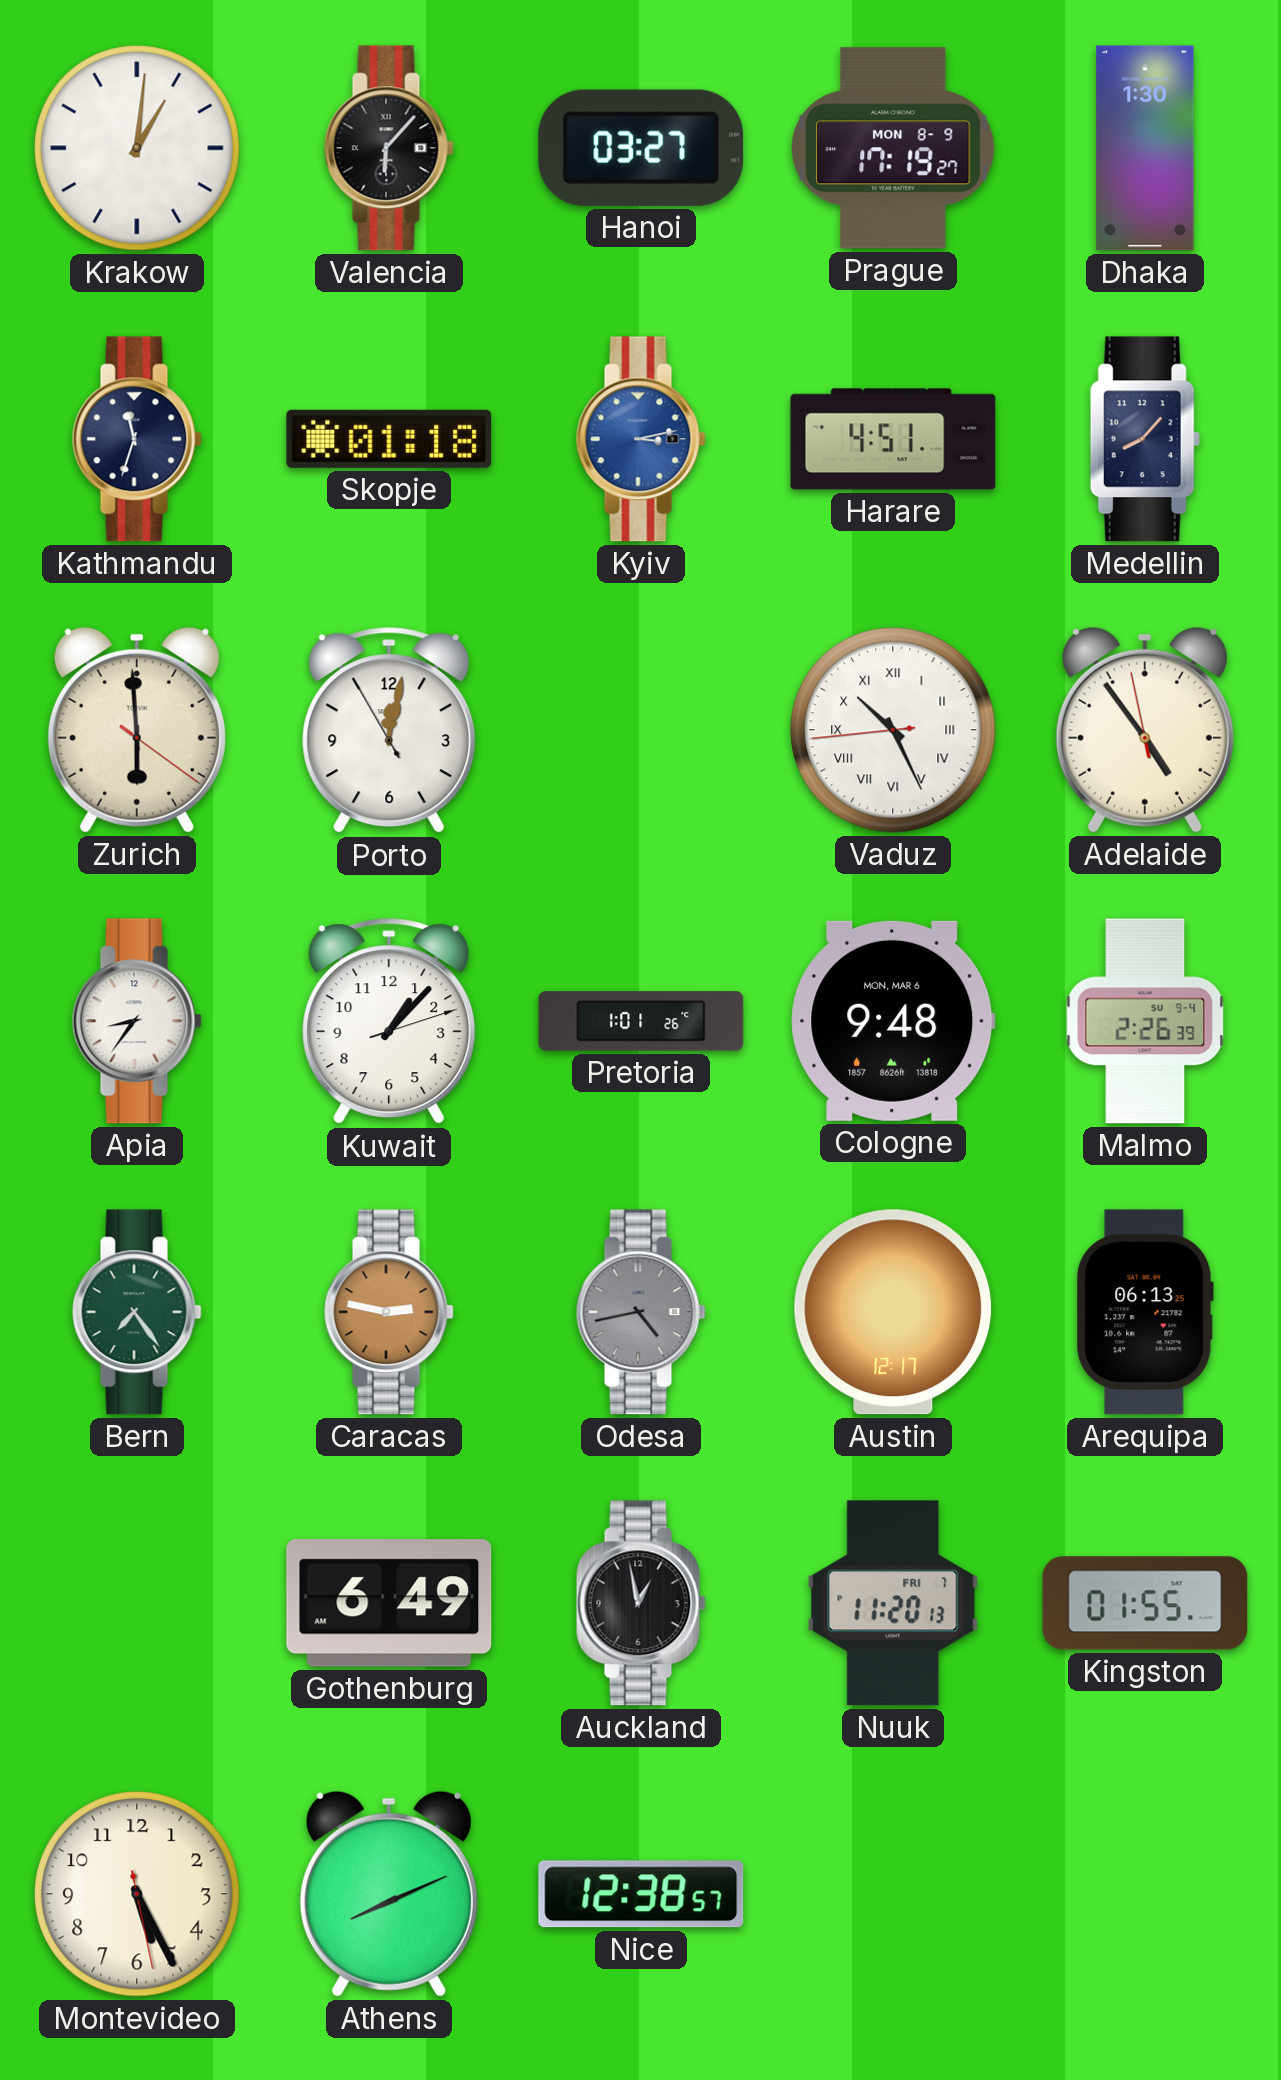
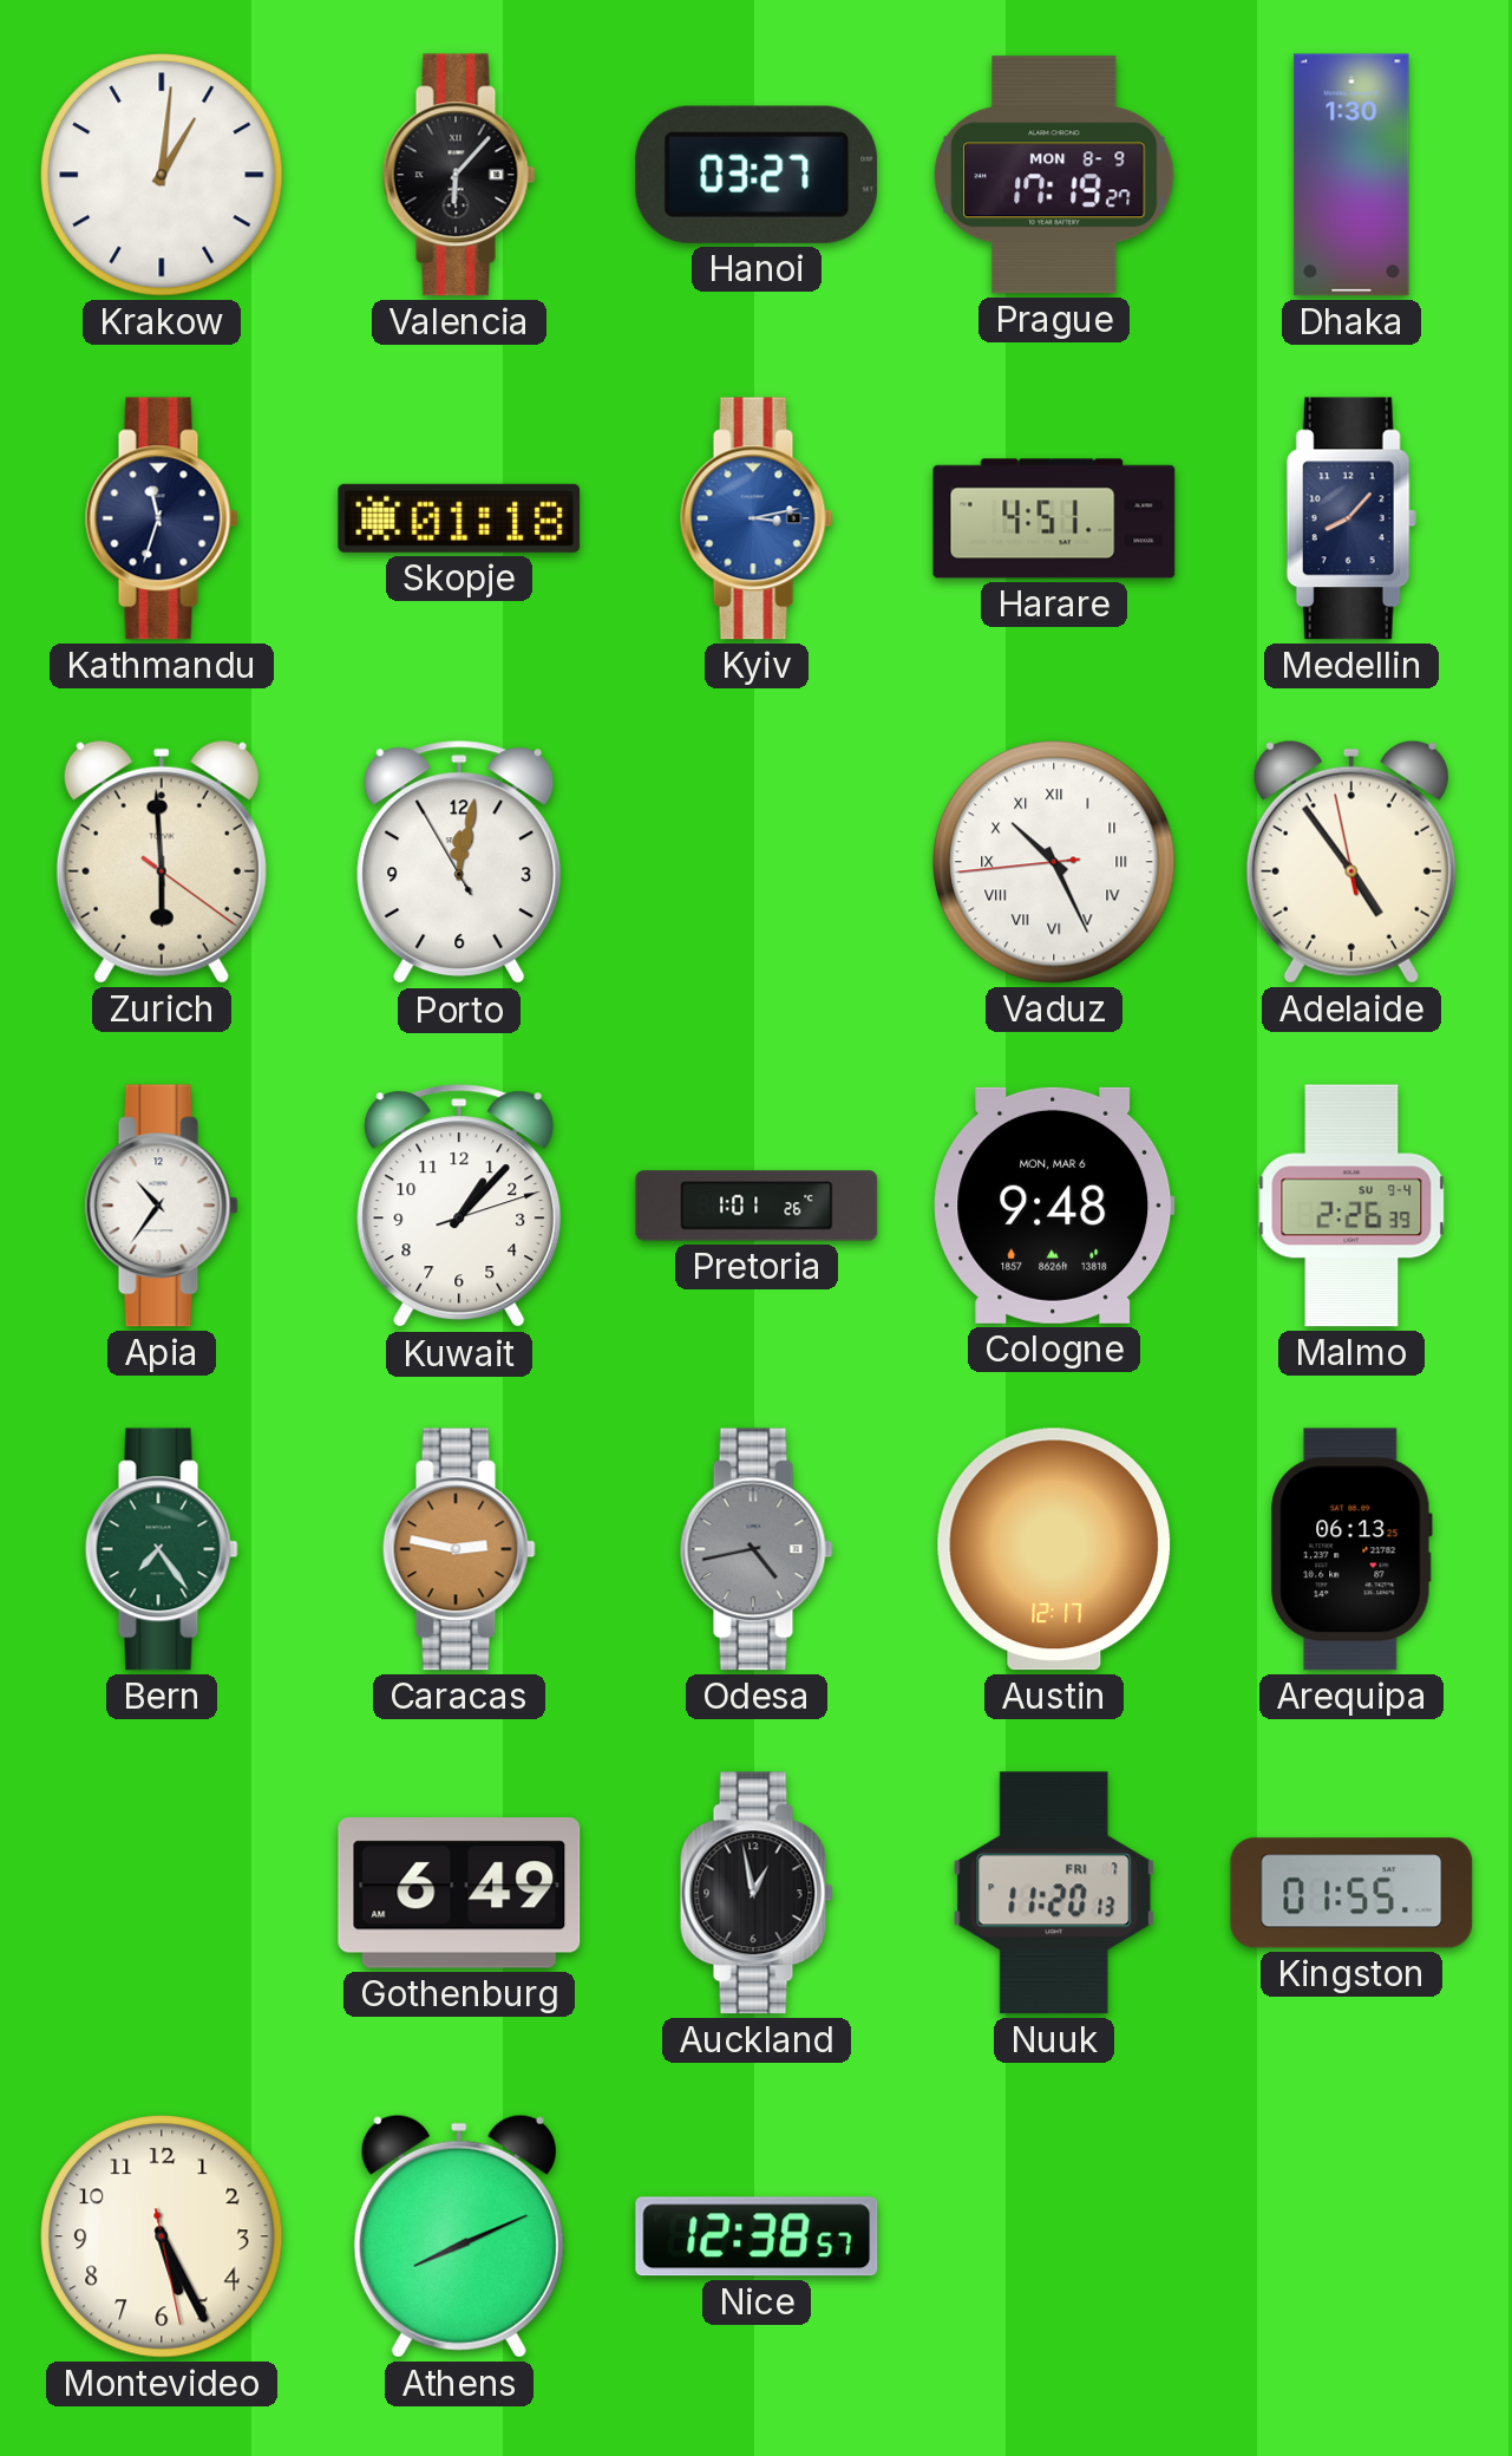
Apia: 8:36 -> 10:36 (162, 1206)
